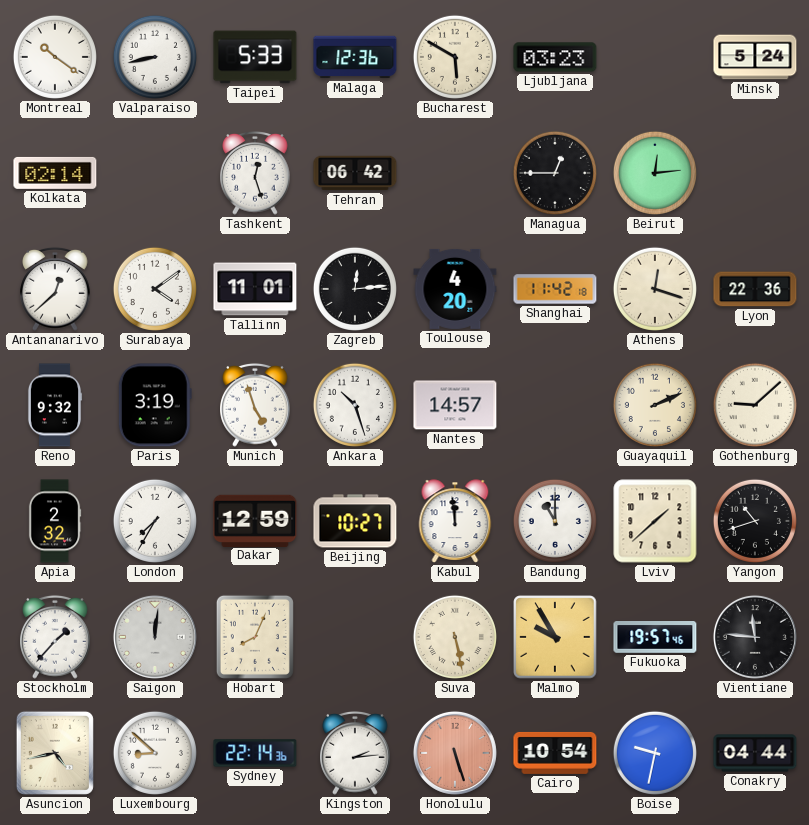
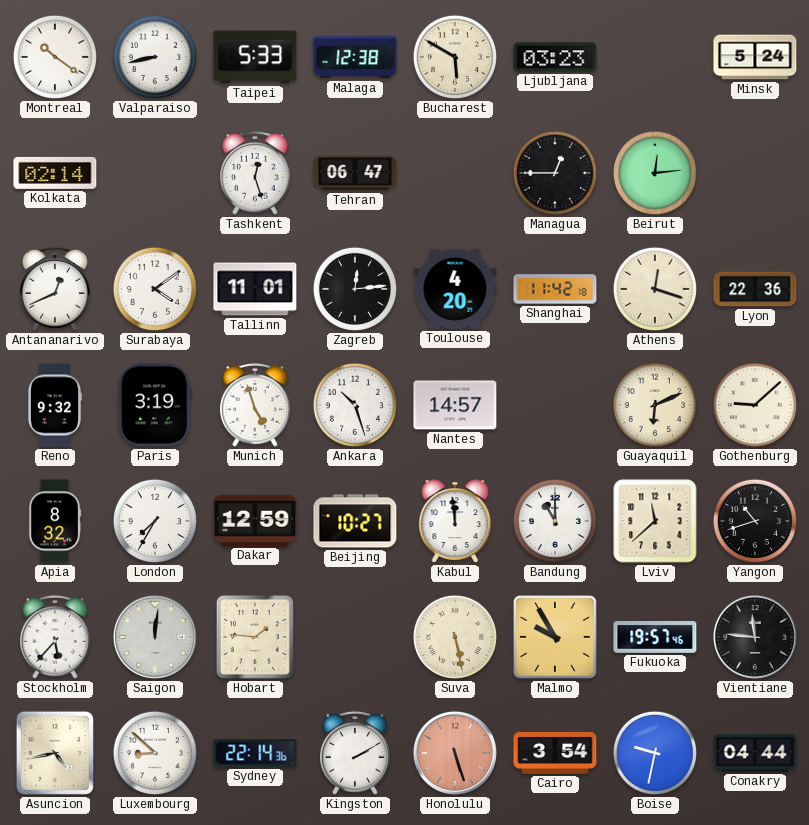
Malaga: 12:36 -> 12:38 (355, 57)
Tehran: 06:42 -> 06:47 (355, 173)
Antananarivo: 12:38 -> 12:41 (55, 289)
Guayaquil: 2:11 -> 6:11 (655, 405)
Apia: 2:32 -> 8:32 (55, 521)
Lviv: 1:38 -> 11:38 (655, 521)
Stockholm: 1:37 -> 5:37 (55, 637)
Hobart: 8:04 -> 1:46 (255, 637)
Kingston: 2:14 -> 2:10 (355, 753)
Cairo: 10:54 -> 3:54 (555, 753)
